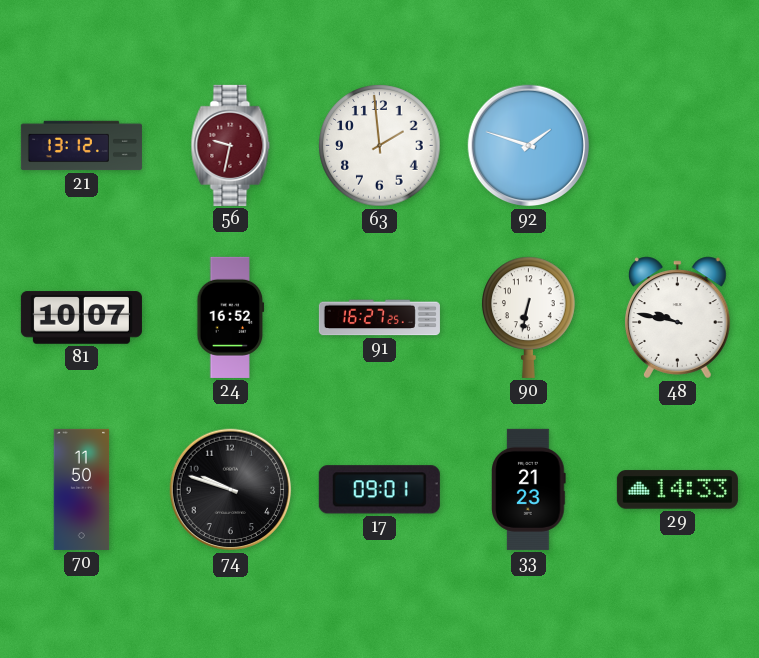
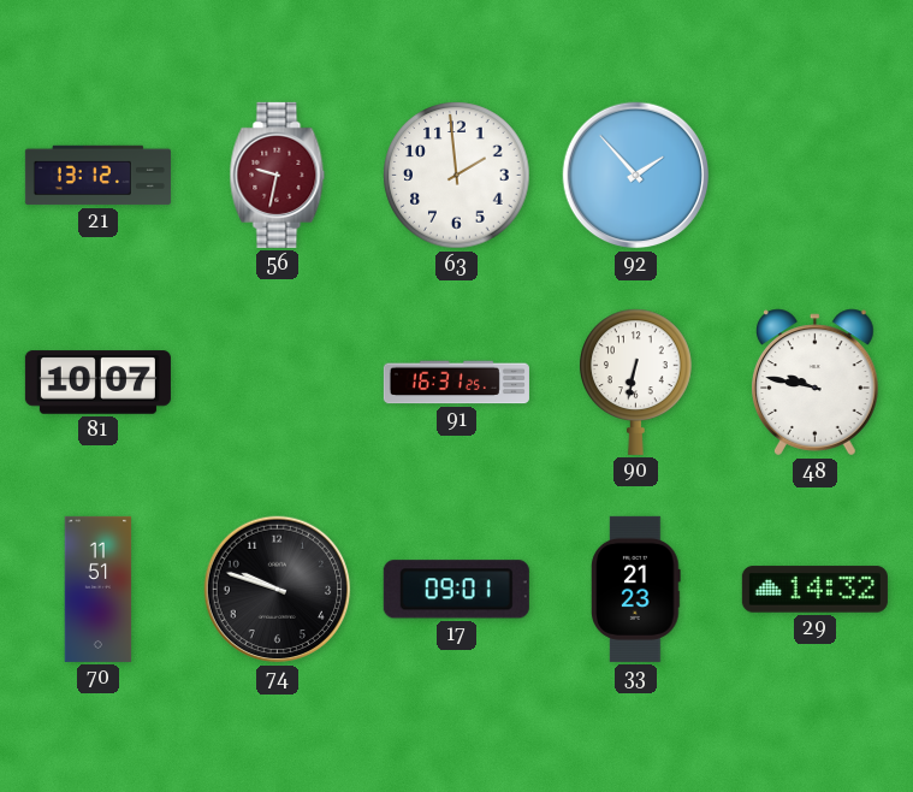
92: 1:48 -> 1:53 (636, 176)
24: 16:52 -> none (231, 317)
91: 16:27 -> 16:31 (456, 383)
70: 11:50 -> 11:51 (99, 589)
29: 14:33 -> 14:32 (814, 590)
